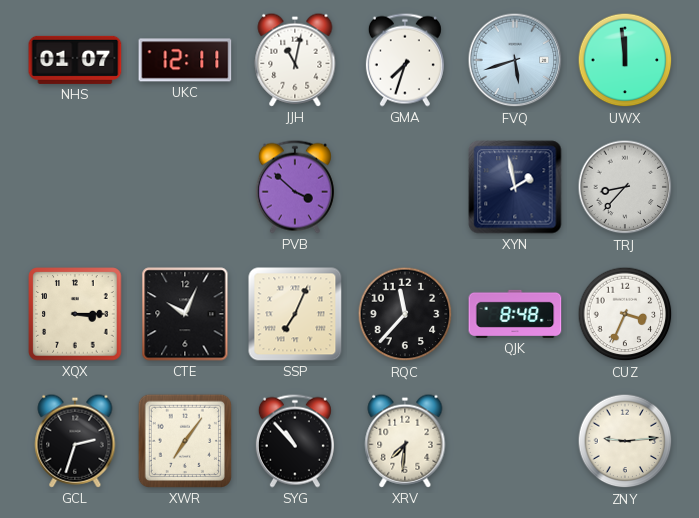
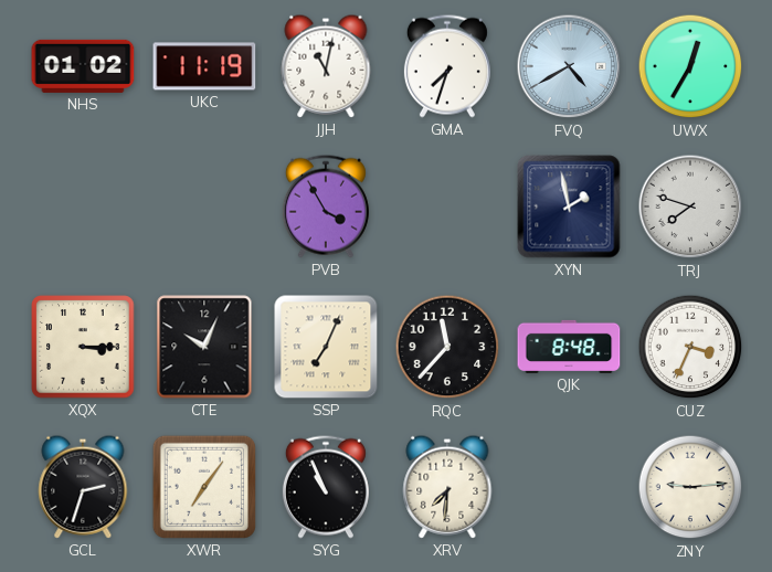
NHS: 01:07 -> 01:02 (83, 66)
UKC: 12:11 -> 11:19 (204, 66)
FVQ: 5:42 -> 4:40 (569, 66)
UWX: 11:59 -> 12:35 (690, 66)
PVB: 3:52 -> 3:55 (326, 206)
TRJ: 8:37 -> 7:48 (690, 206)
SYG: 10:53 -> 10:56 (326, 487)
